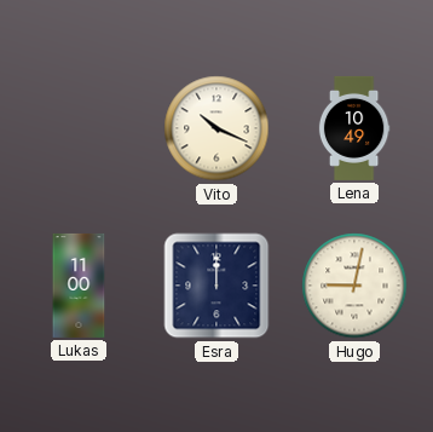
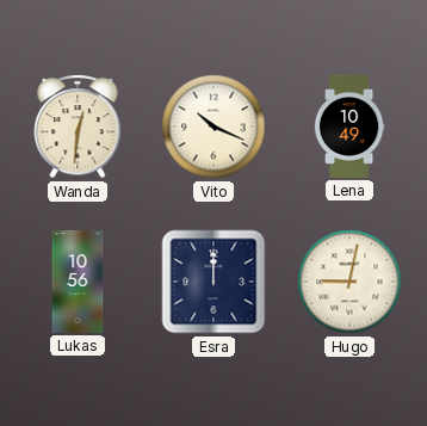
Wanda: none -> 12:31 (78, 126)
Lukas: 11:00 -> 10:56 (78, 282)
